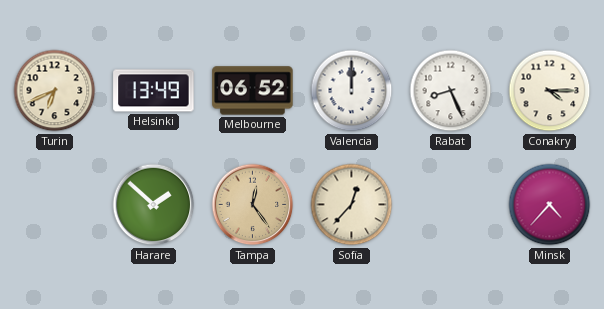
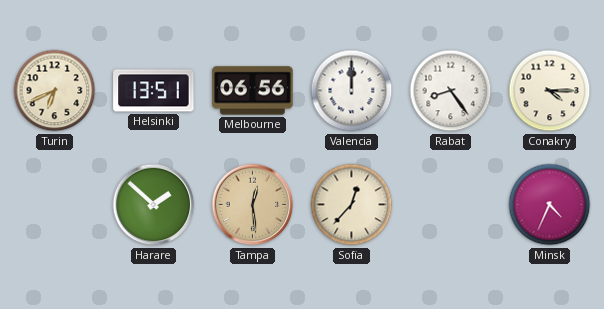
Helsinki: 13:49 -> 13:51 (154, 91)
Melbourne: 06:52 -> 06:56 (253, 91)
Rabat: 8:26 -> 8:24 (451, 91)
Tampa: 12:24 -> 12:29 (253, 205)
Minsk: 4:37 -> 4:34 (550, 205)
